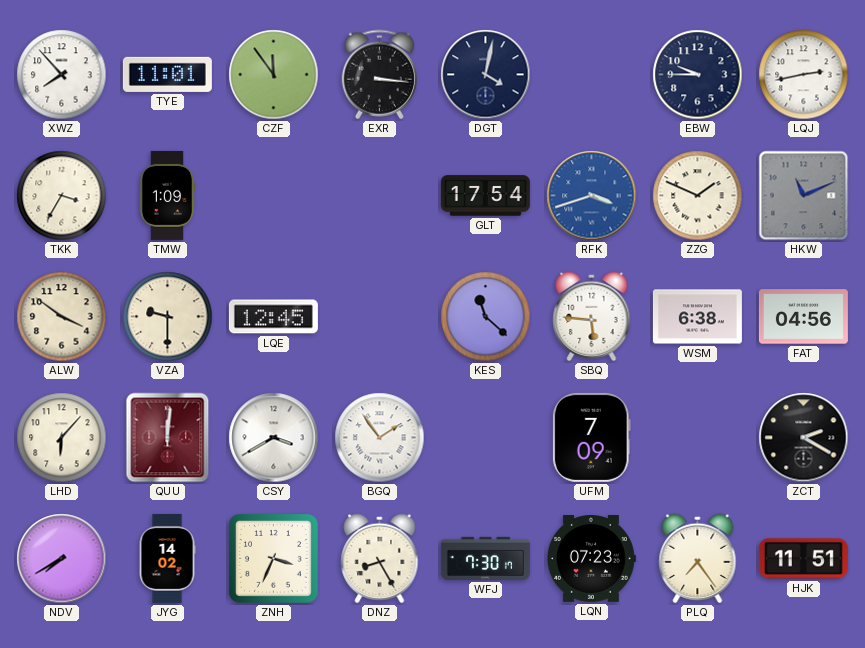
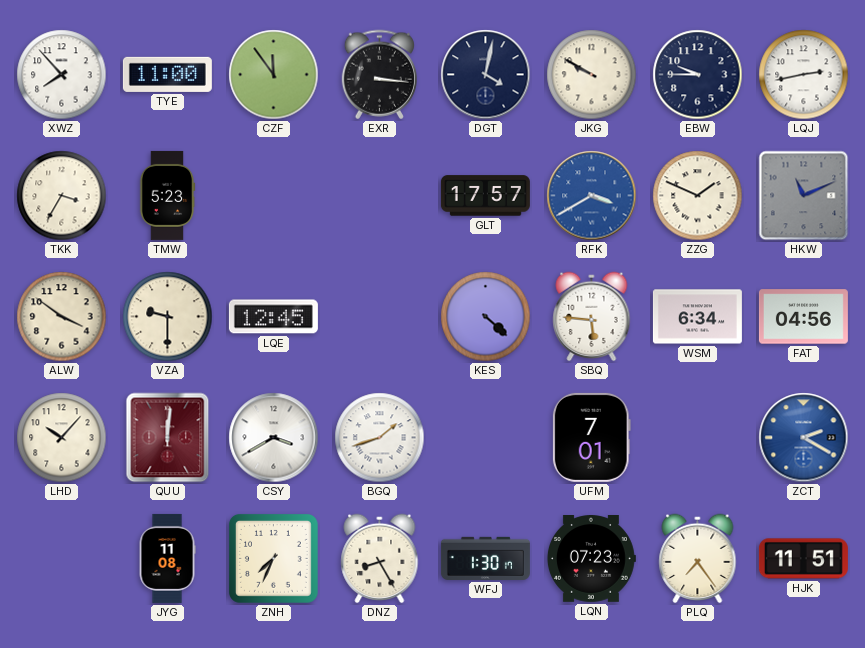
TYE: 11:01 -> 11:00 (167, 74)
JKG: none -> 9:50 (592, 75)
TMW: 1:09 -> 5:23 (167, 195)
GLT: 17:54 -> 17:57 (485, 196)
RFK: 3:42 -> 3:40 (592, 196)
KES: 11:22 -> 4:22 (486, 317)
WSM: 6:38 -> 6:34 (697, 317)
LHD: 6:07 -> 10:07 (62, 438)
BGQ: 1:54 -> 1:42 (380, 438)
UFM: 7:09 -> 7:01 (591, 437)
ZCT dial: black -> blue (804, 438)
NDV: 7:40 -> none (62, 559)
JYG: 14:02 -> 11:08 (167, 558)
ZNH: 3:34 -> 7:34 (273, 558)
WFJ: 7:30 -> 1:30 (485, 558)
